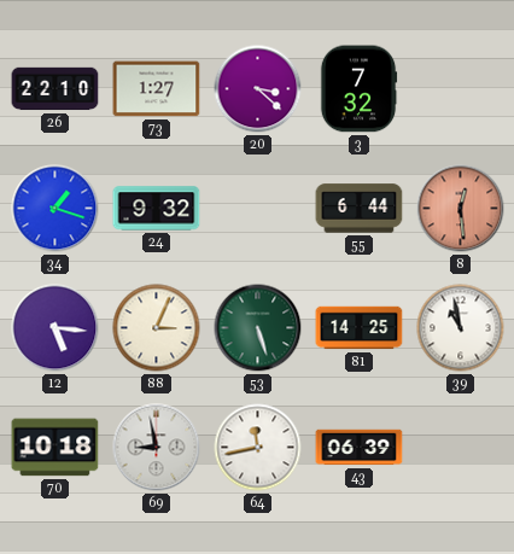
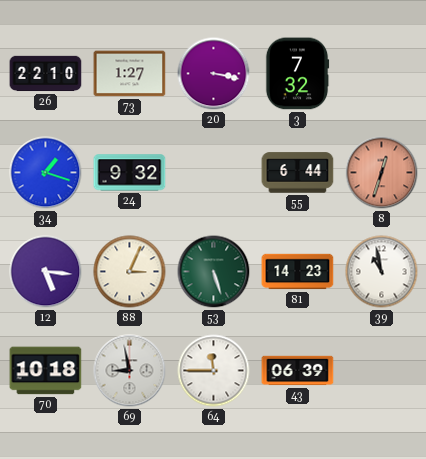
20: 3:22 -> 3:17 (214, 74)
8: 12:29 -> 12:33 (382, 173)
81: 14:25 -> 14:23 (298, 272)
64: 11:43 -> 11:45 (214, 371)
